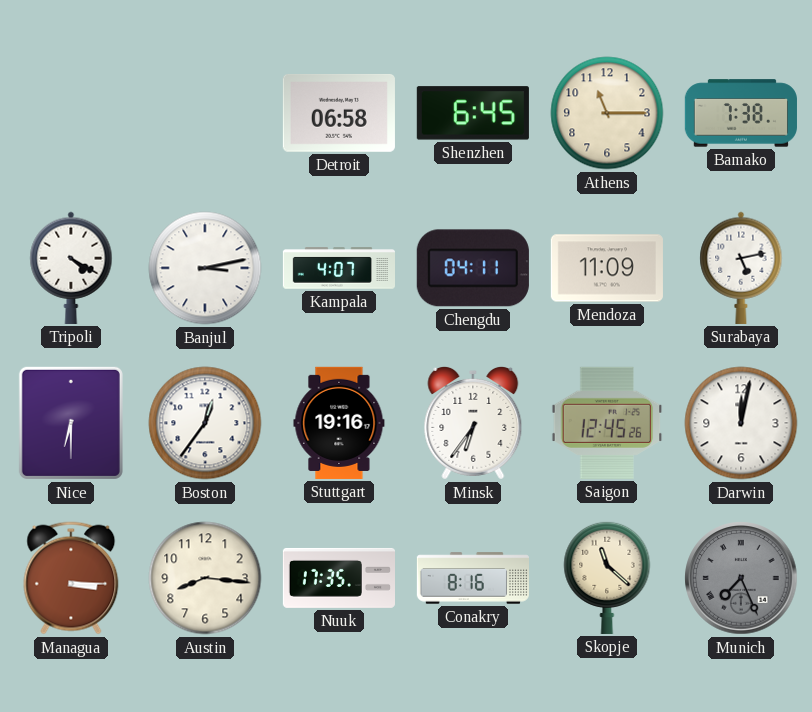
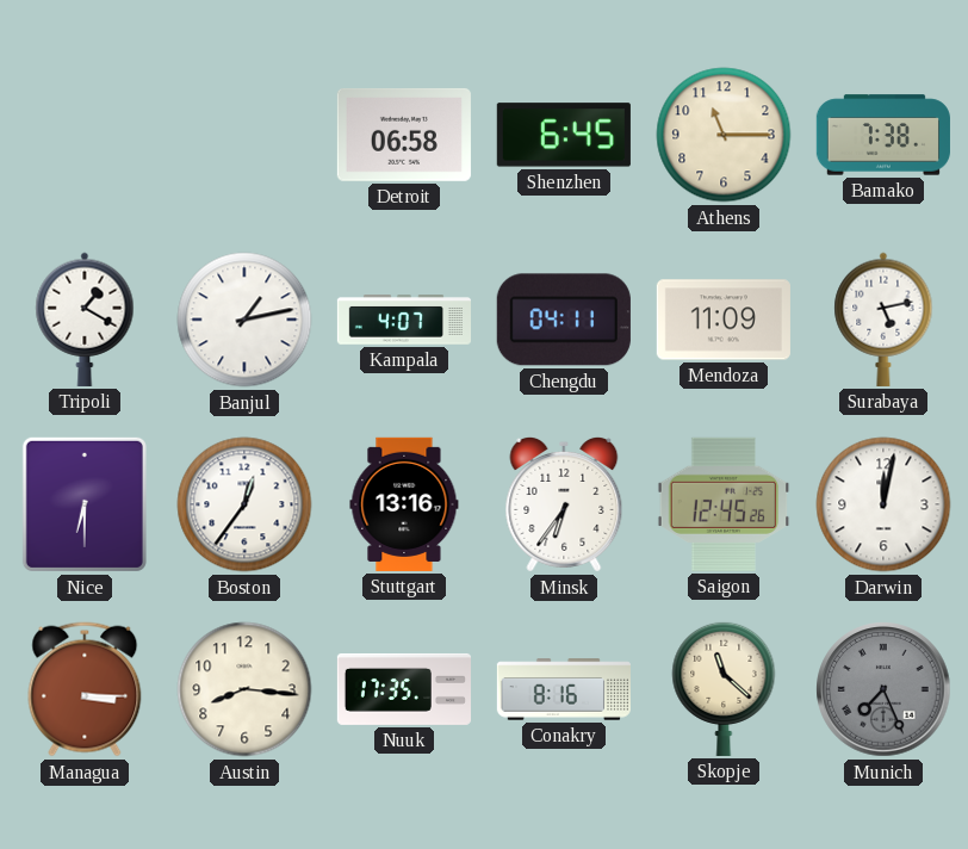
Tripoli: 4:20 -> 1:20 (85, 320)
Banjul: 3:13 -> 1:13 (244, 320)
Stuttgart: 19:16 -> 13:16 (404, 504)
